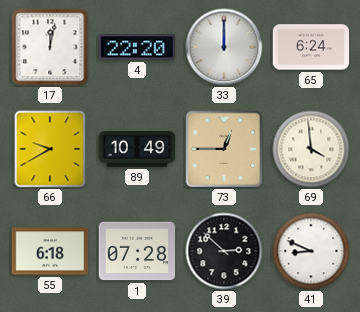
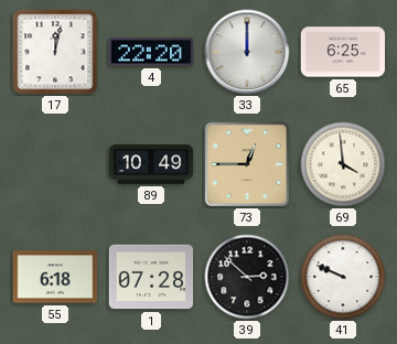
65: 6:24 -> 6:25 (343, 52)
66: 9:40 -> none (50, 149)
41: 8:49 -> 9:49 (343, 277)
